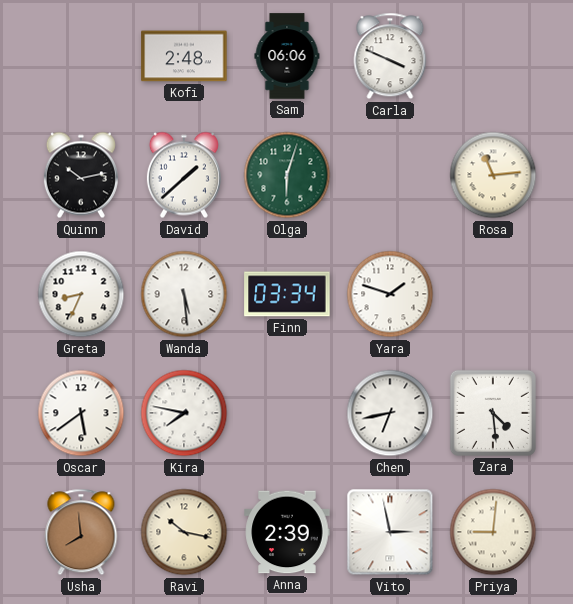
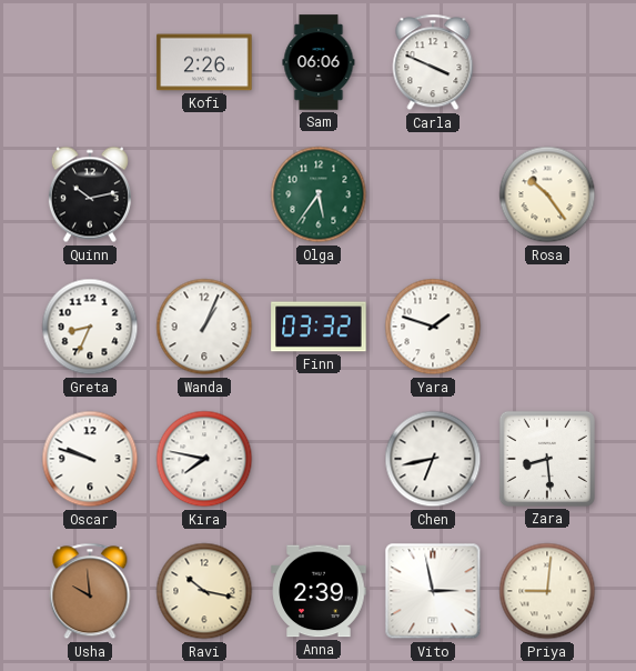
Kofi: 2:48 -> 2:26 (204, 62)
David: 1:38 -> none (184, 175)
Olga: 6:03 -> 5:36 (319, 194)
Rosa: 11:14 -> 10:24 (547, 194)
Wanda: 5:29 -> 1:04 (204, 327)
Finn: 03:34 -> 03:32 (319, 327)
Oscar: 5:39 -> 9:48 (90, 459)
Zara: 4:29 -> 8:29 (547, 459)
Usha: 7:59 -> 9:59 (90, 591)
